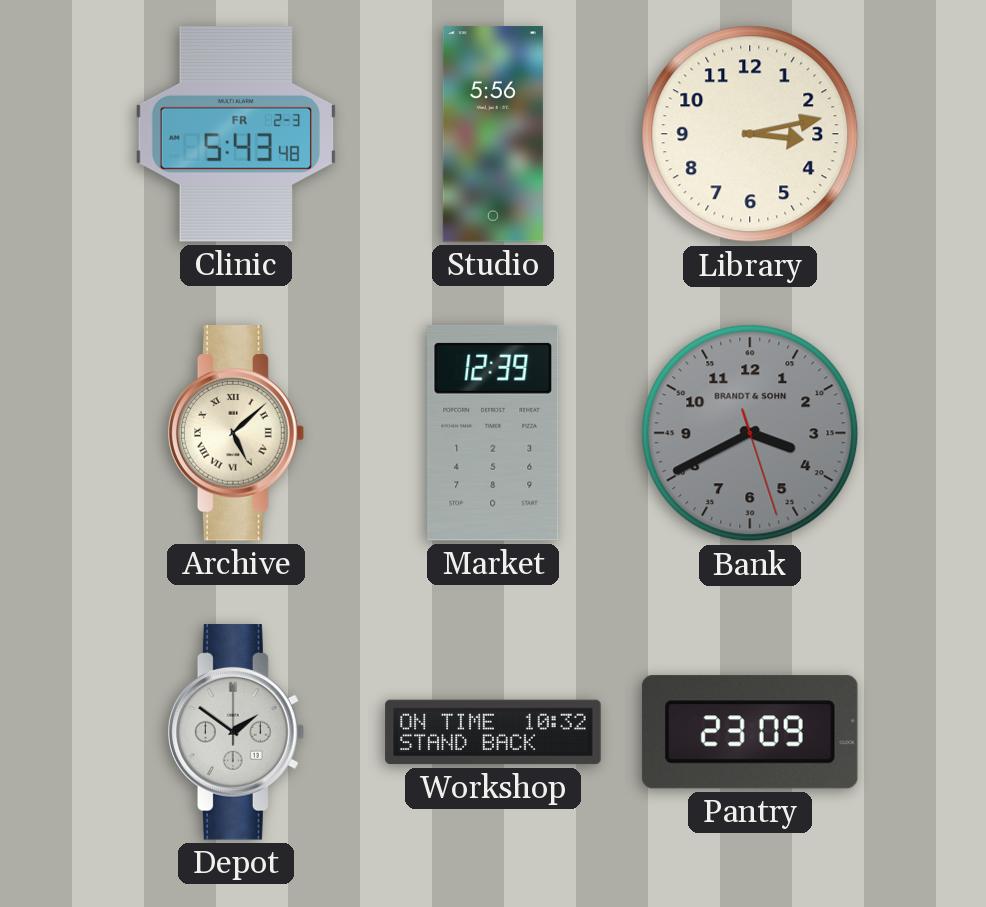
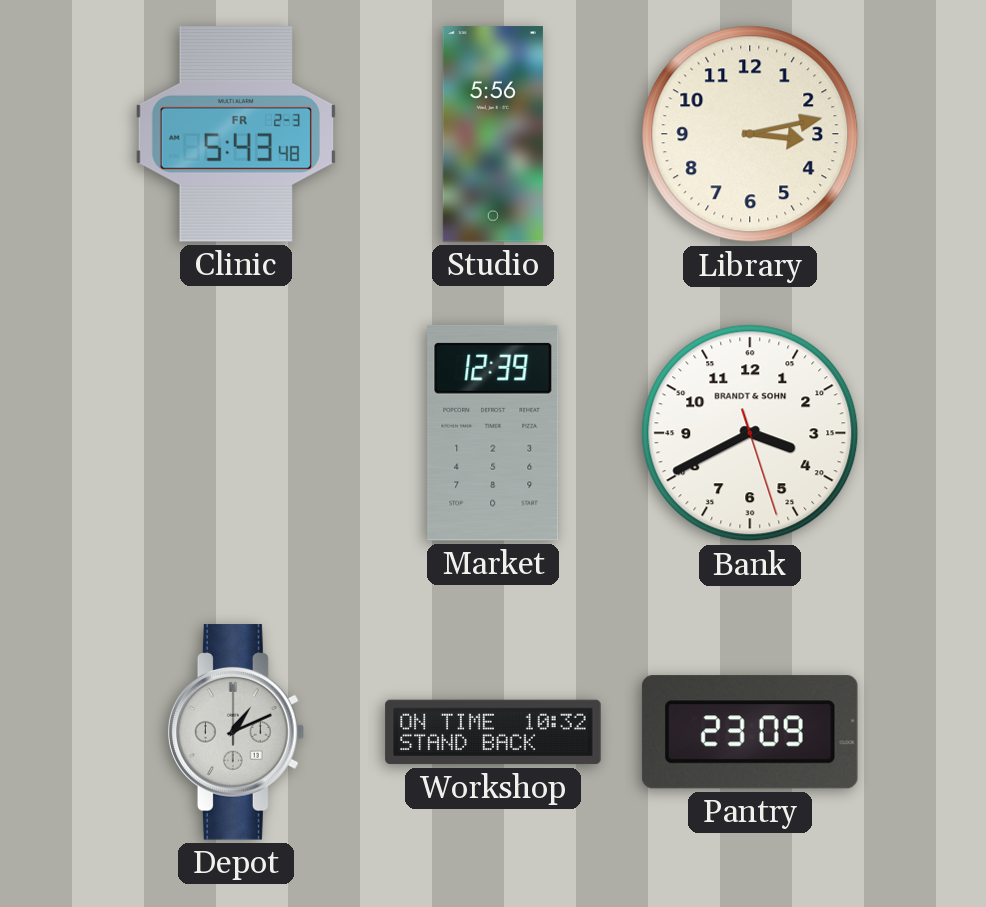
Archive: 5:08 -> none (236, 433)
Bank dial: grey -> white (750, 433)
Depot: 1:51 -> 1:11 (236, 732)
